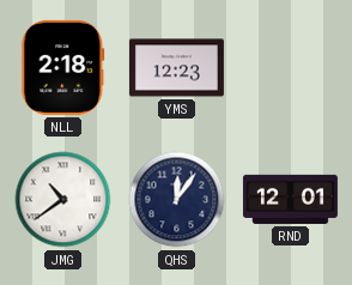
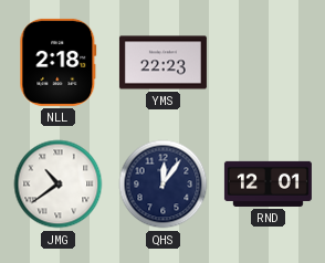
YMS: 12:23 -> 22:23 (162, 63)
